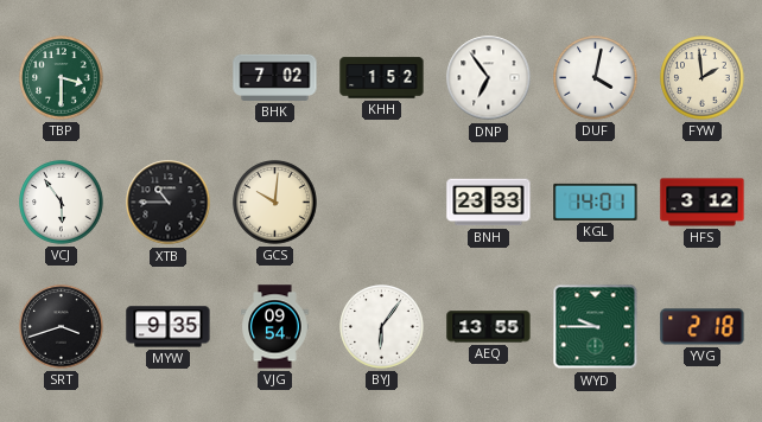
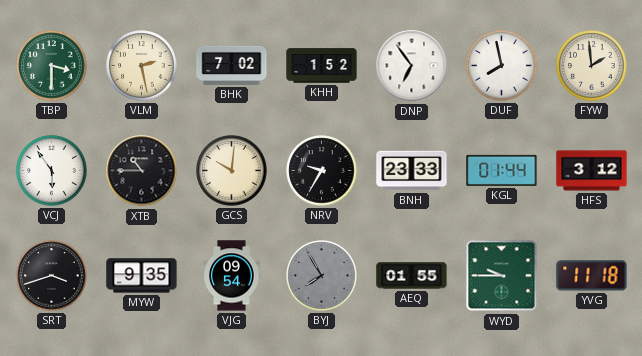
VLM: none -> 2:28 (142, 66)
DUF: 4:02 -> 7:58 (502, 66)
NRV: none -> 9:35 (322, 171)
KGL: 14:01 -> 01:44 (502, 170)
BYJ: 6:06 -> 7:55 (322, 276)
BYJ dial: white -> grey (322, 276)
AEQ: 13:55 -> 01:55 (412, 276)
YVG: 2:18 -> 11:18 (592, 276)
